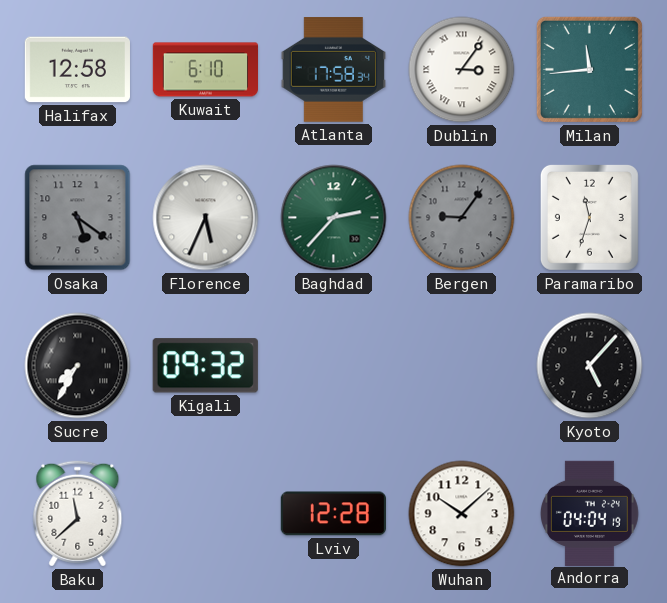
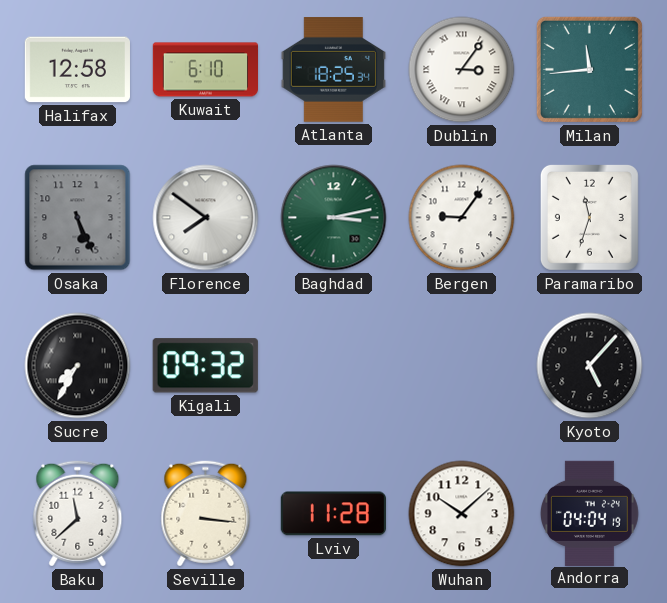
Atlanta: 17:58 -> 18:25 (333, 70)
Osaka: 5:21 -> 5:26 (78, 218)
Florence: 5:34 -> 7:51 (206, 218)
Baghdad: 2:37 -> 3:13 (334, 218)
Bergen dial: grey -> white (462, 218)
Seville: none -> 3:16 (206, 514)
Lviv: 12:28 -> 11:28 (333, 514)
